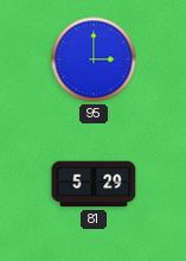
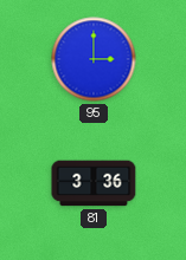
81: 5:29 -> 3:36 (94, 183)
